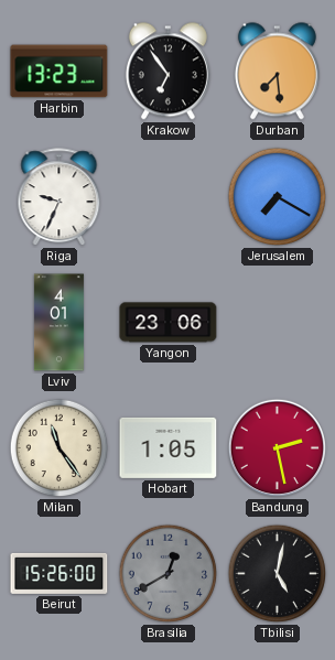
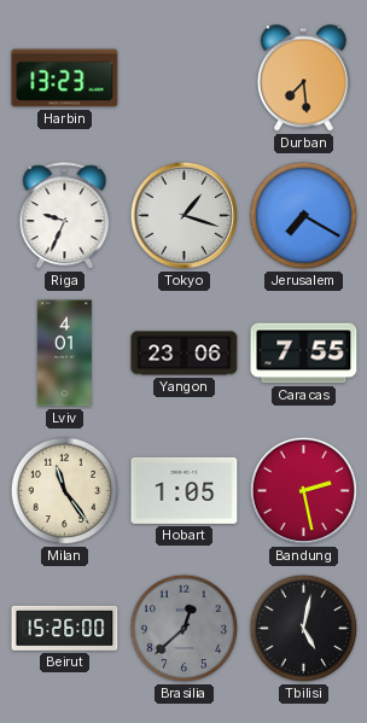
Krakow: 6:54 -> none (167, 72)
Tokyo: none -> 1:18 (185, 216)
Caracas: none -> 7:55 (304, 354)
Brasilia: 12:40 -> 12:38 (185, 629)
